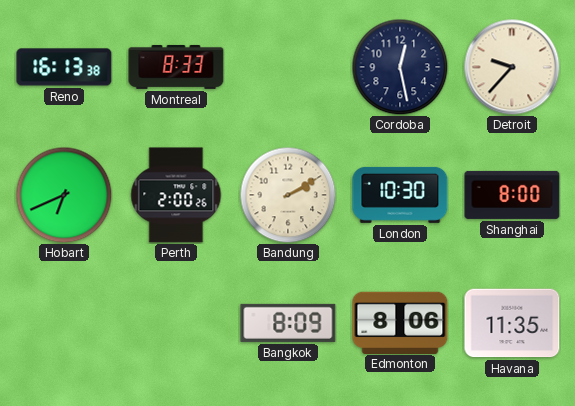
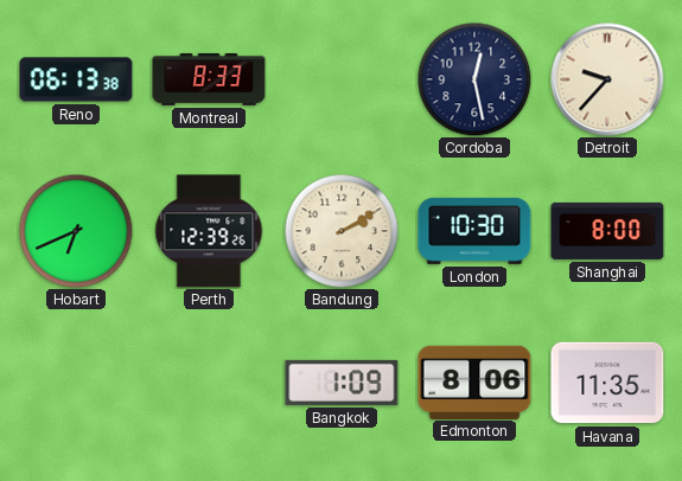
Reno: 16:13 -> 06:13 (76, 79)
Perth: 2:00 -> 12:39 (209, 231)
Bangkok: 8:09 -> 1:09 (342, 383)
